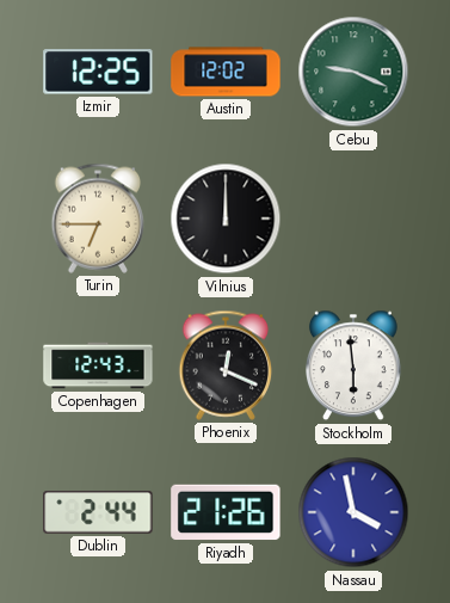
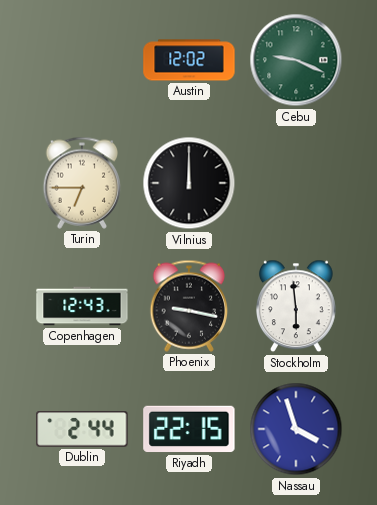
Izmir: 12:25 -> none (98, 72)
Phoenix: 12:19 -> 9:17 (189, 306)
Riyadh: 21:26 -> 22:15 (189, 429)
Nassau: 3:58 -> 3:57 (296, 429)
